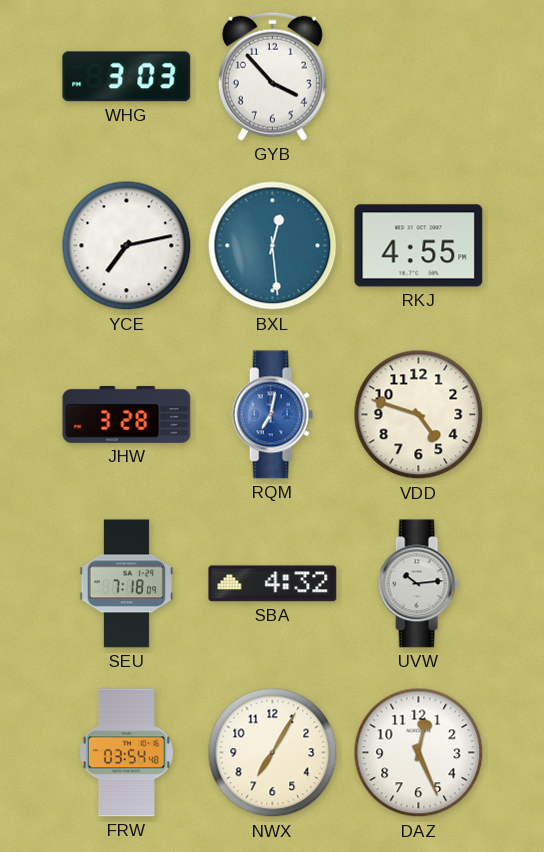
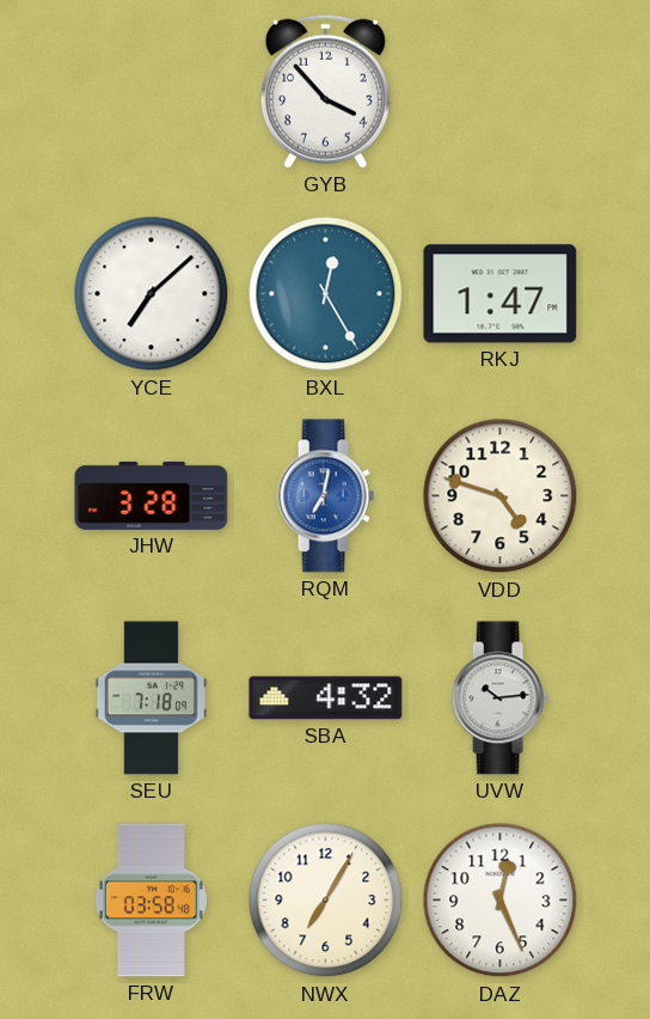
WHG: 3:03 -> none (127, 77)
YCE: 7:13 -> 7:08 (152, 294)
BXL: 12:29 -> 12:25 (326, 294)
RKJ: 4:55 -> 1:47 (501, 294)
FRW: 03:54 -> 03:58 (151, 901)
